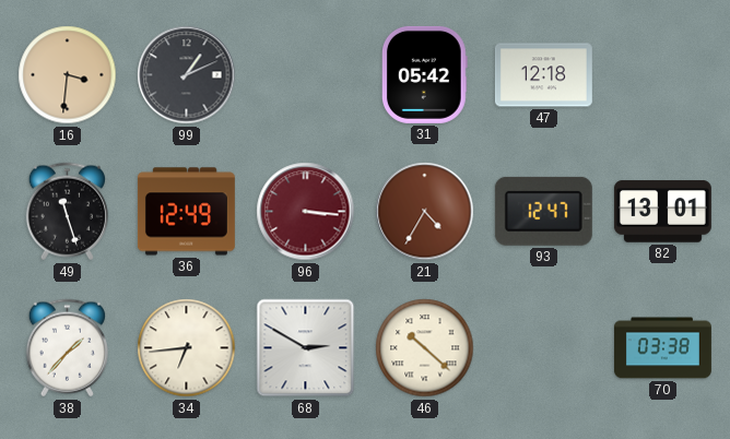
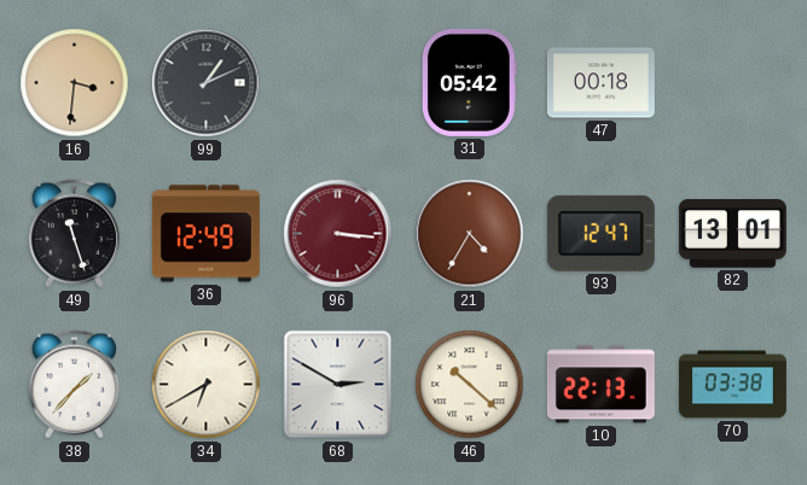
47: 12:18 -> 00:18 (600, 83)
34: 6:44 -> 6:40 (207, 385)
10: none -> 22:13 (600, 385)
